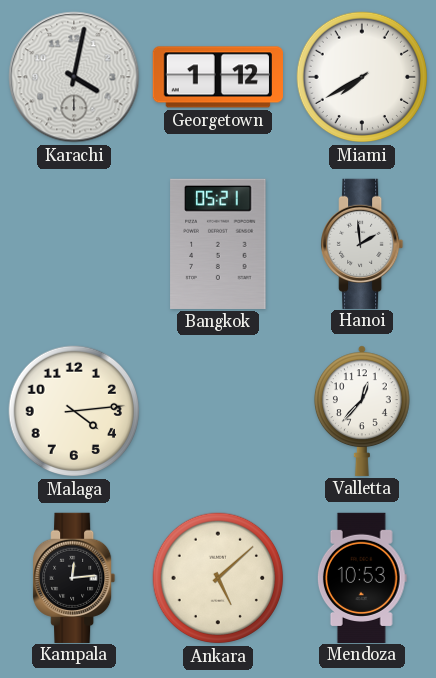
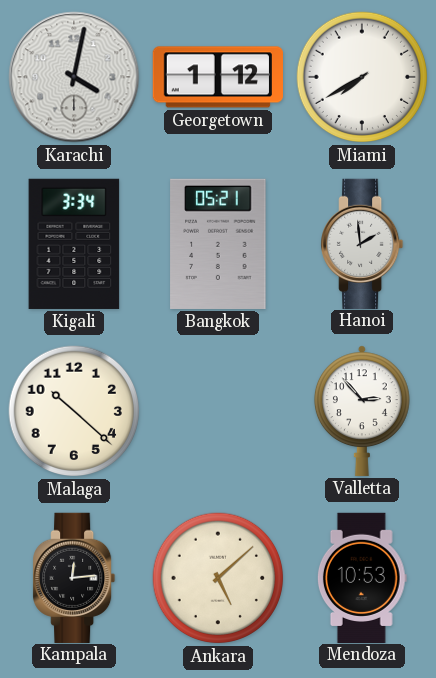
Kigali: none -> 3:34 (74, 244)
Malaga: 4:14 -> 10:22 (74, 411)
Valletta: 12:37 -> 2:53 (362, 411)
